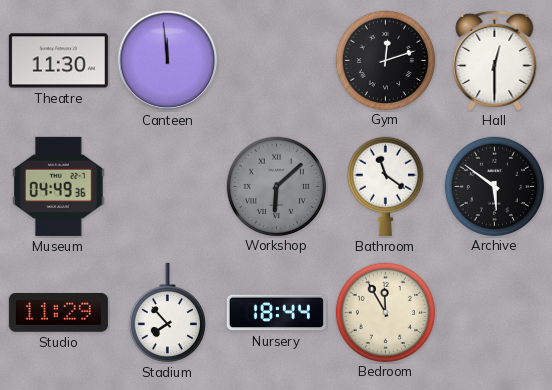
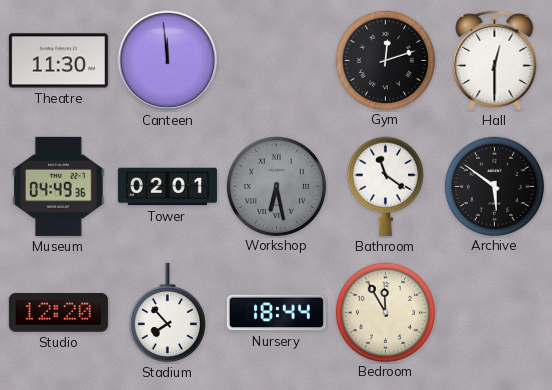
Tower: none -> 02:01 (167, 187)
Workshop: 6:08 -> 6:28 (276, 186)
Studio: 11:29 -> 12:20 (58, 312)
